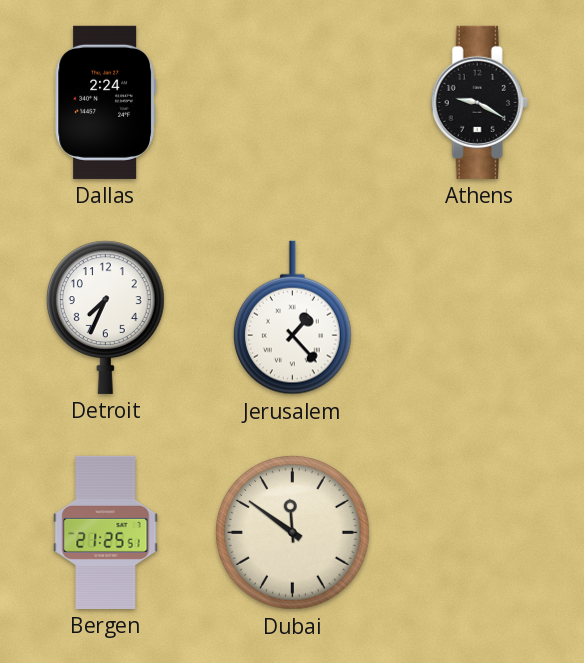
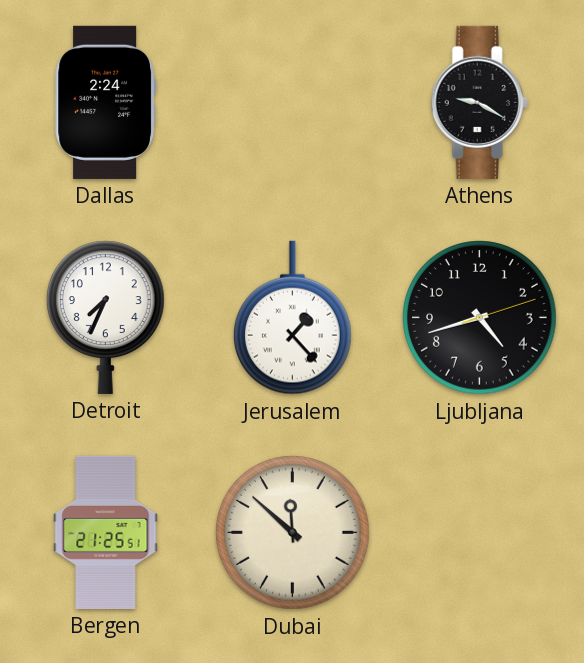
Ljubljana: none -> 4:42 (480, 318)
Dubai: 11:51 -> 11:52 (293, 533)
